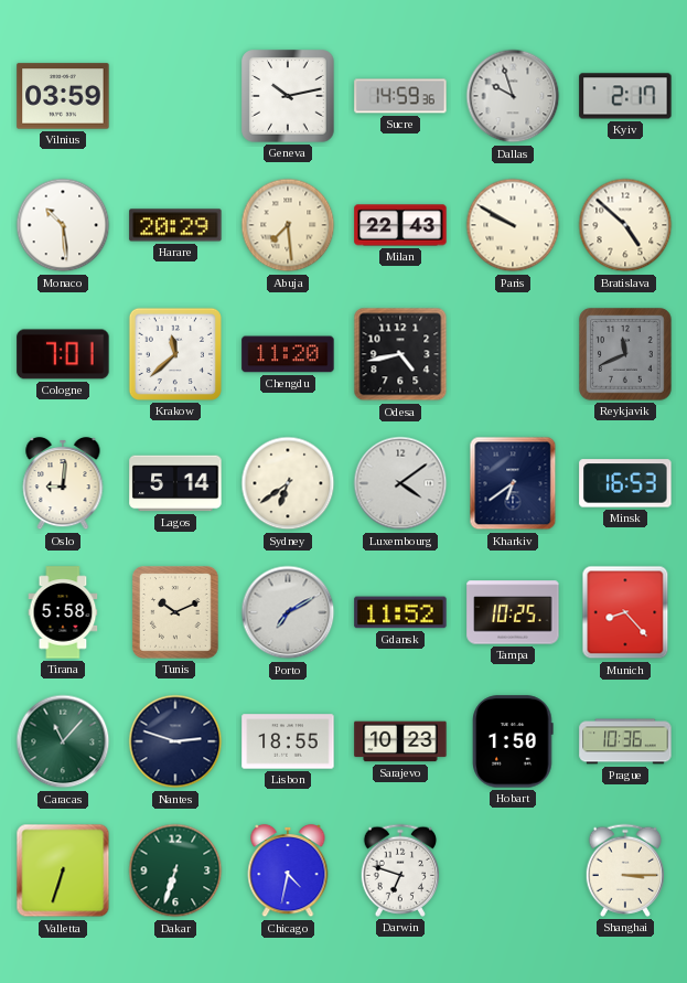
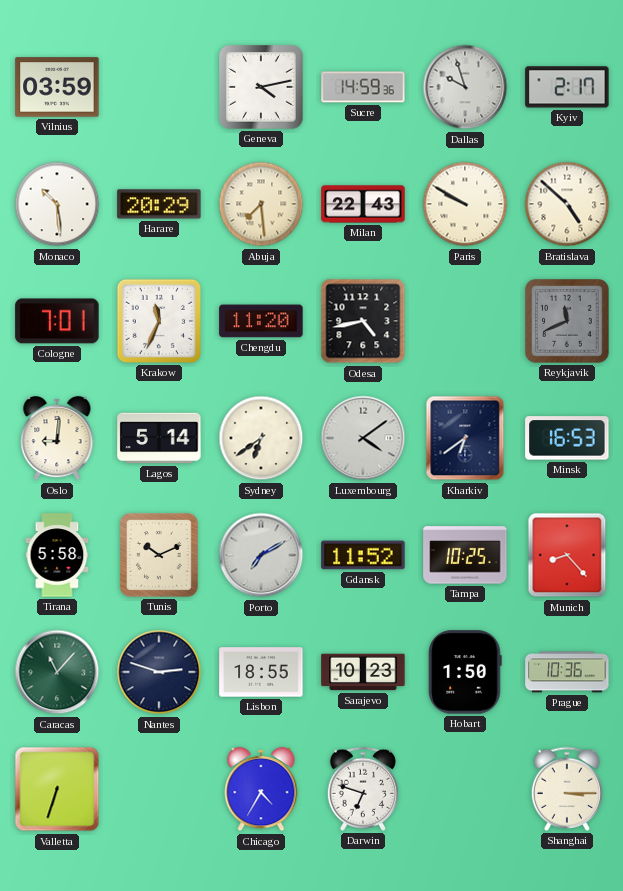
Geneva: 10:13 -> 4:13 (261, 87)
Krakow: 11:38 -> 11:34 (159, 321)
Dakar: 6:33 -> none (175, 870)
Chicago: 4:32 -> 4:35 (261, 789)
